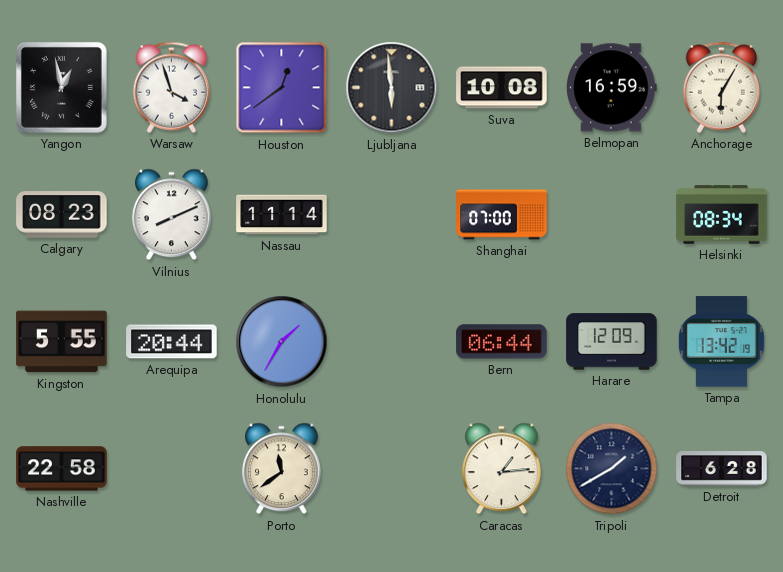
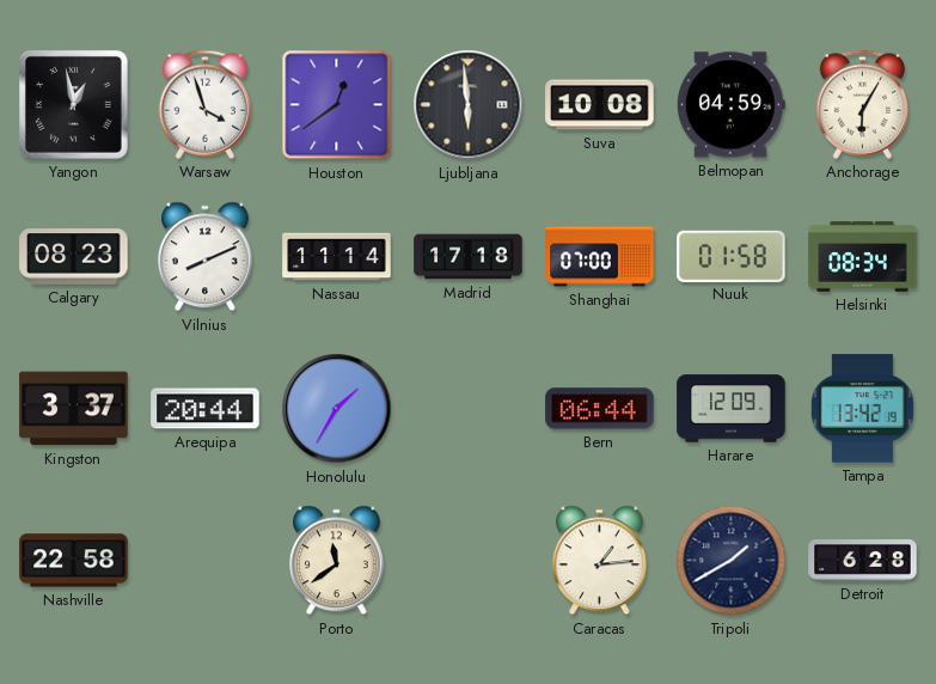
Belmopan: 16:59 -> 04:59 (732, 105)
Madrid: none -> 17:18 (469, 257)
Nuuk: none -> 01:58 (732, 256)
Kingston: 5:55 -> 3:37 (74, 409)
